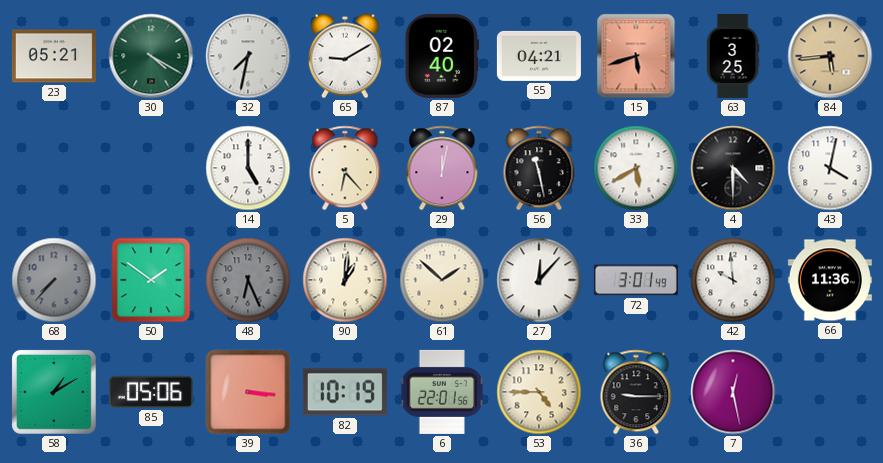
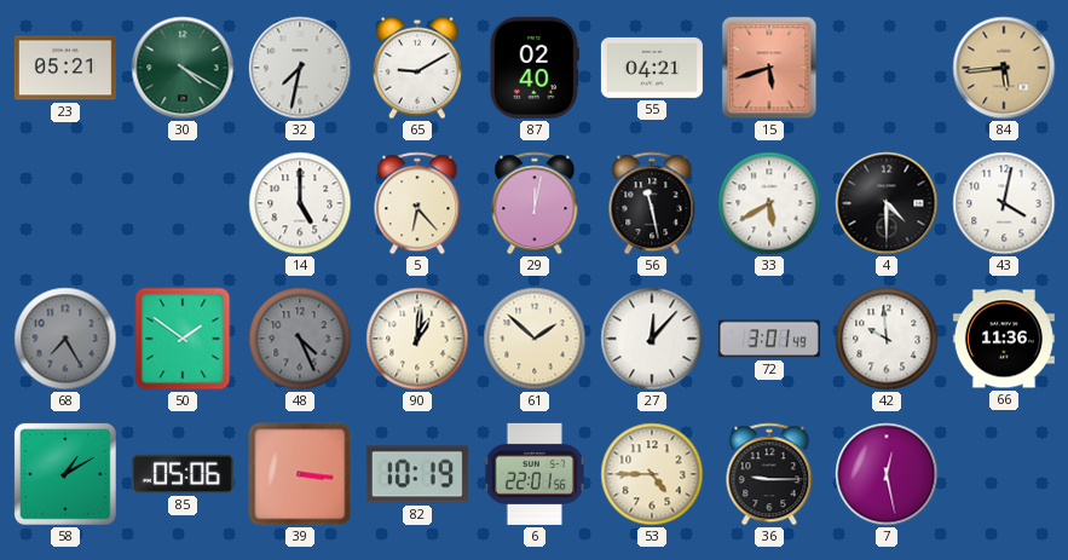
63: 3:25 -> none (733, 56)
68: 7:37 -> 7:25 (65, 339)
48: 6:26 -> 4:26 (300, 339)
